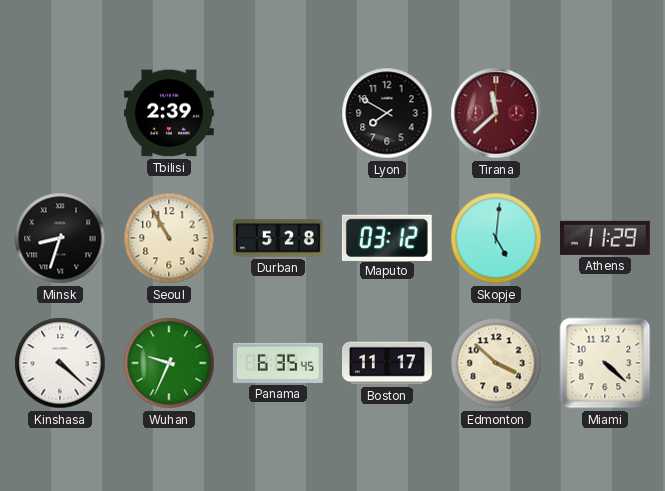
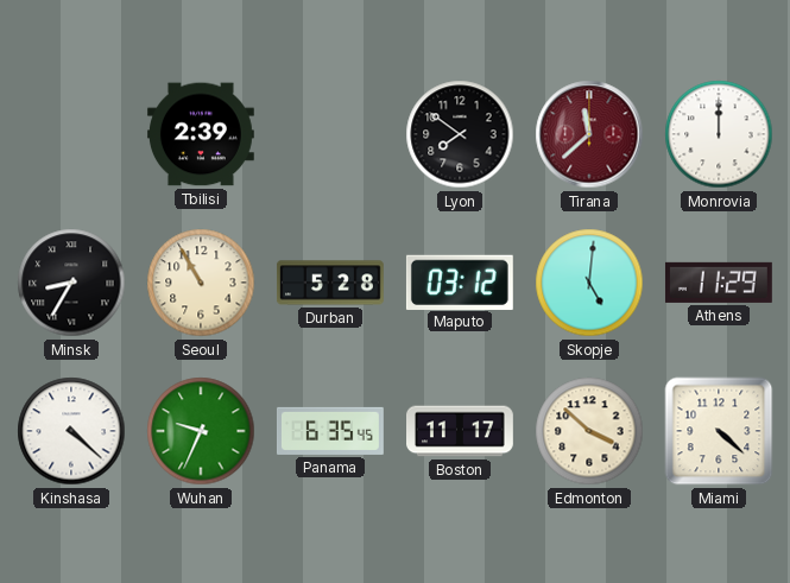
Lyon: 7:50 -> 7:51 (460, 134)
Monrovia: none -> 12:00 (719, 134)
Minsk: 8:33 -> 8:35 (71, 283)
